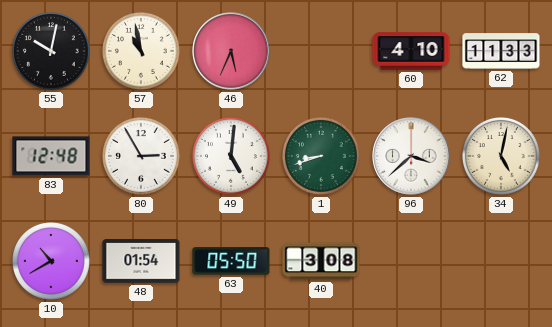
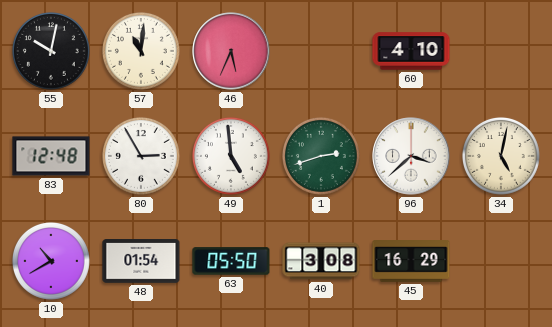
57: 10:58 -> 11:01 (141, 51)
62: 11:33 -> none (501, 51)
49: 5:01 -> 4:59 (231, 156)
1: 8:42 -> 2:42 (321, 156)
45: none -> 16:29 (411, 262)
